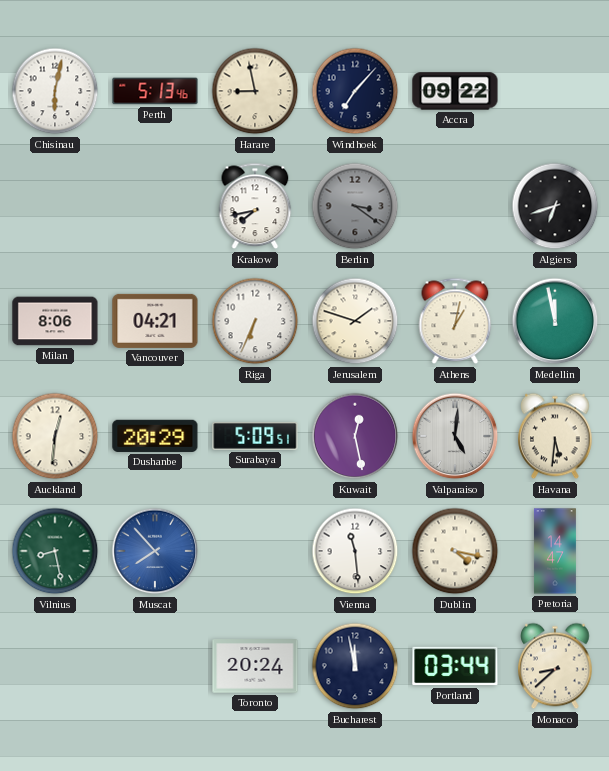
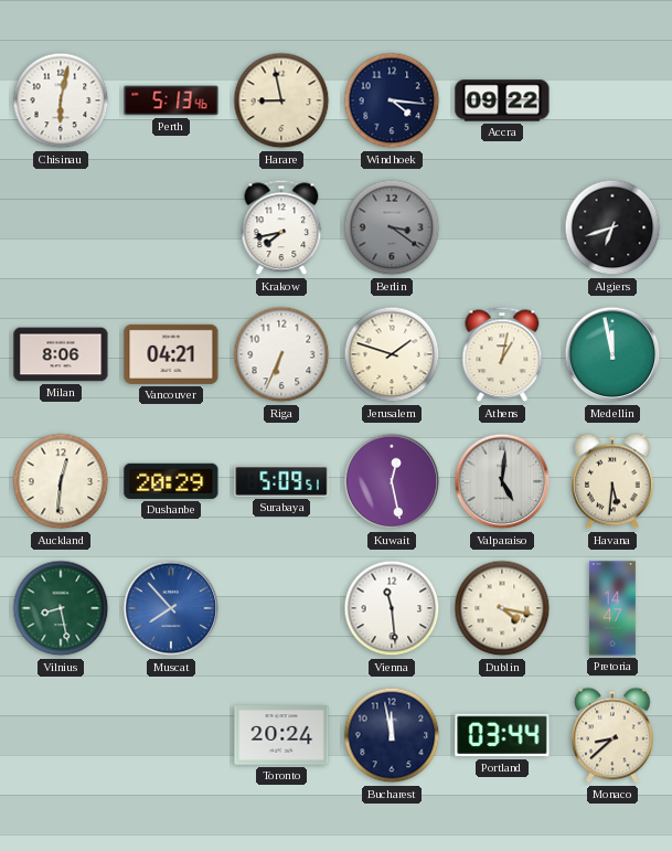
Windhoek: 7:07 -> 4:16 (392, 100)
